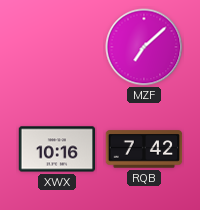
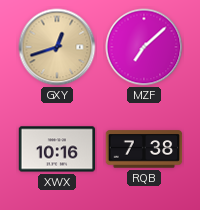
GXY: none -> 12:42 (57, 47)
RQB: 7:42 -> 7:38 (144, 149)
